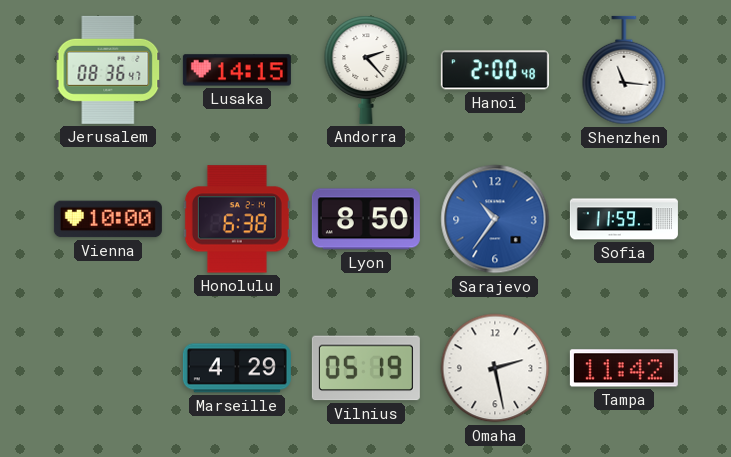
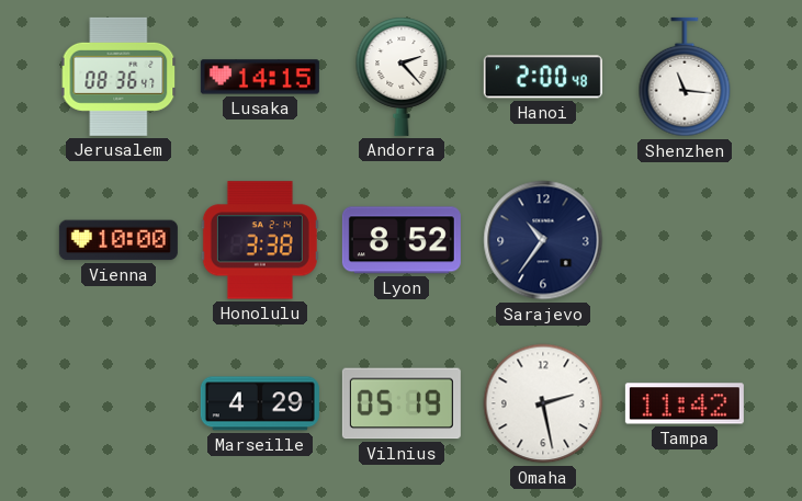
Honolulu: 6:38 -> 3:38 (260, 240)
Lyon: 8:50 -> 8:52 (402, 240)
Sarajevo dial: blue -> navy (543, 240)
Sofia: 11:59 -> none (624, 219)
